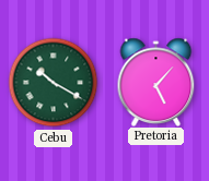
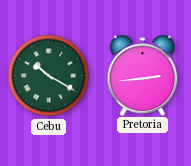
Pretoria: 5:07 -> 2:44 (143, 75)
